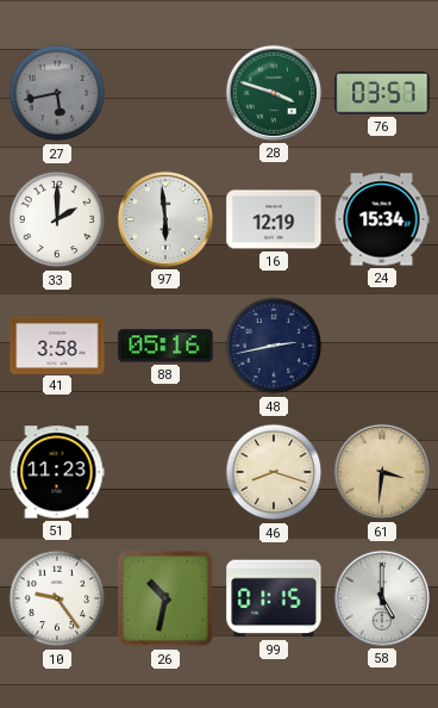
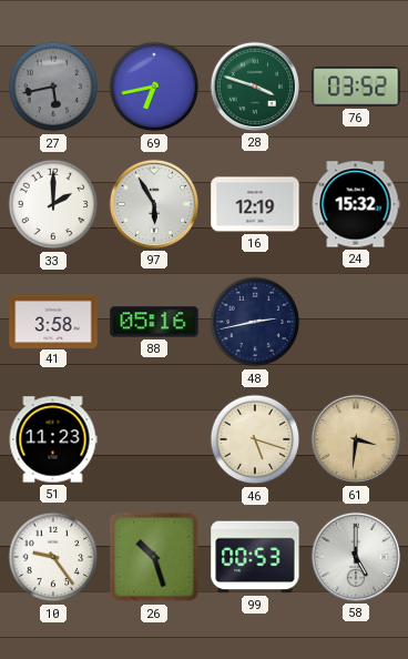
69: none -> 6:43 (154, 87)
76: 03:57 -> 03:52 (356, 87)
97: 5:59 -> 5:55 (154, 204)
24: 15:34 -> 15:32 (356, 204)
46: 8:18 -> 5:18 (255, 439)
26: 10:32 -> 10:27 (154, 557)
99: 01:15 -> 00:53 (255, 557)
